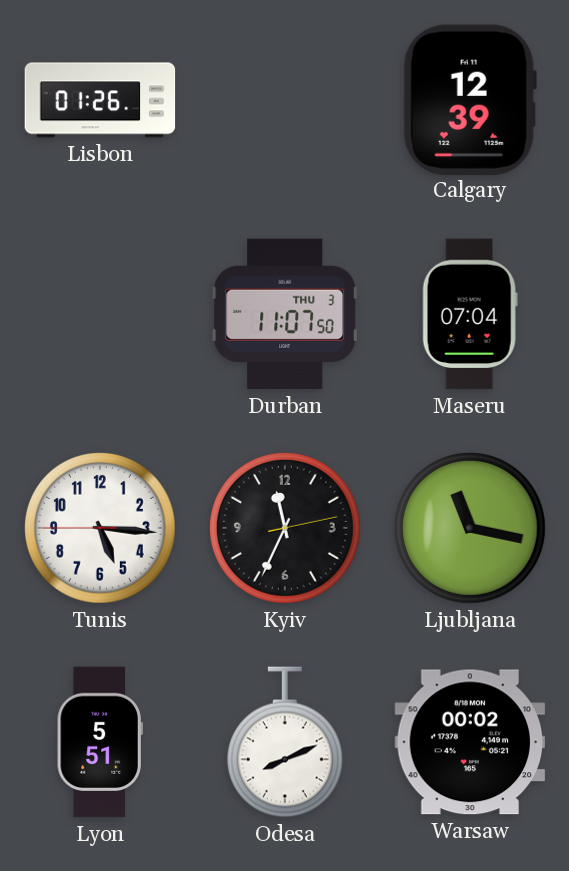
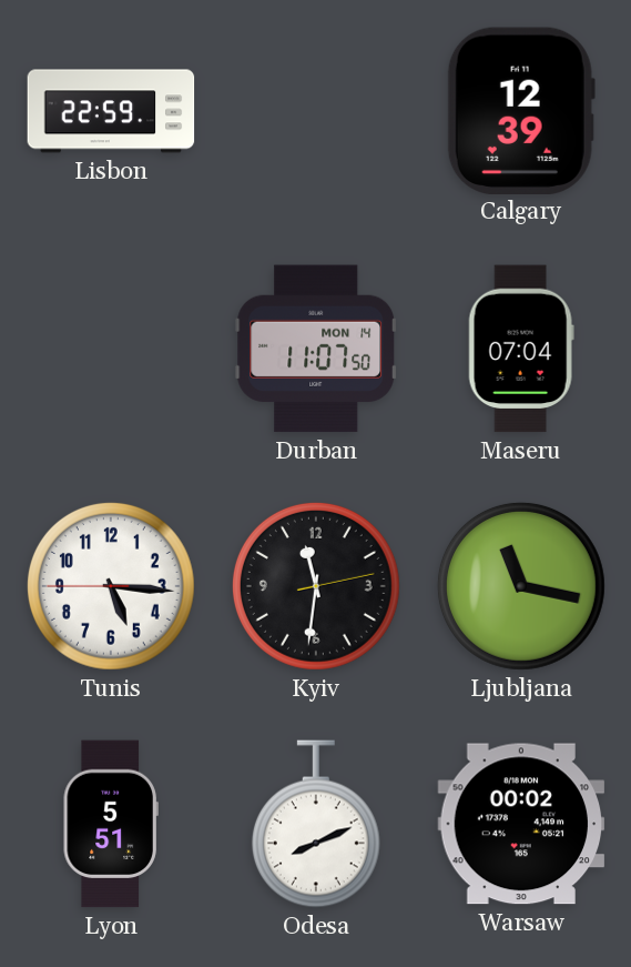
Lisbon: 01:26 -> 22:59 (111, 111)
Durban date: THU 3 -> MON 14 (315, 349)
Kyiv: 11:34 -> 11:31 (316, 586)
